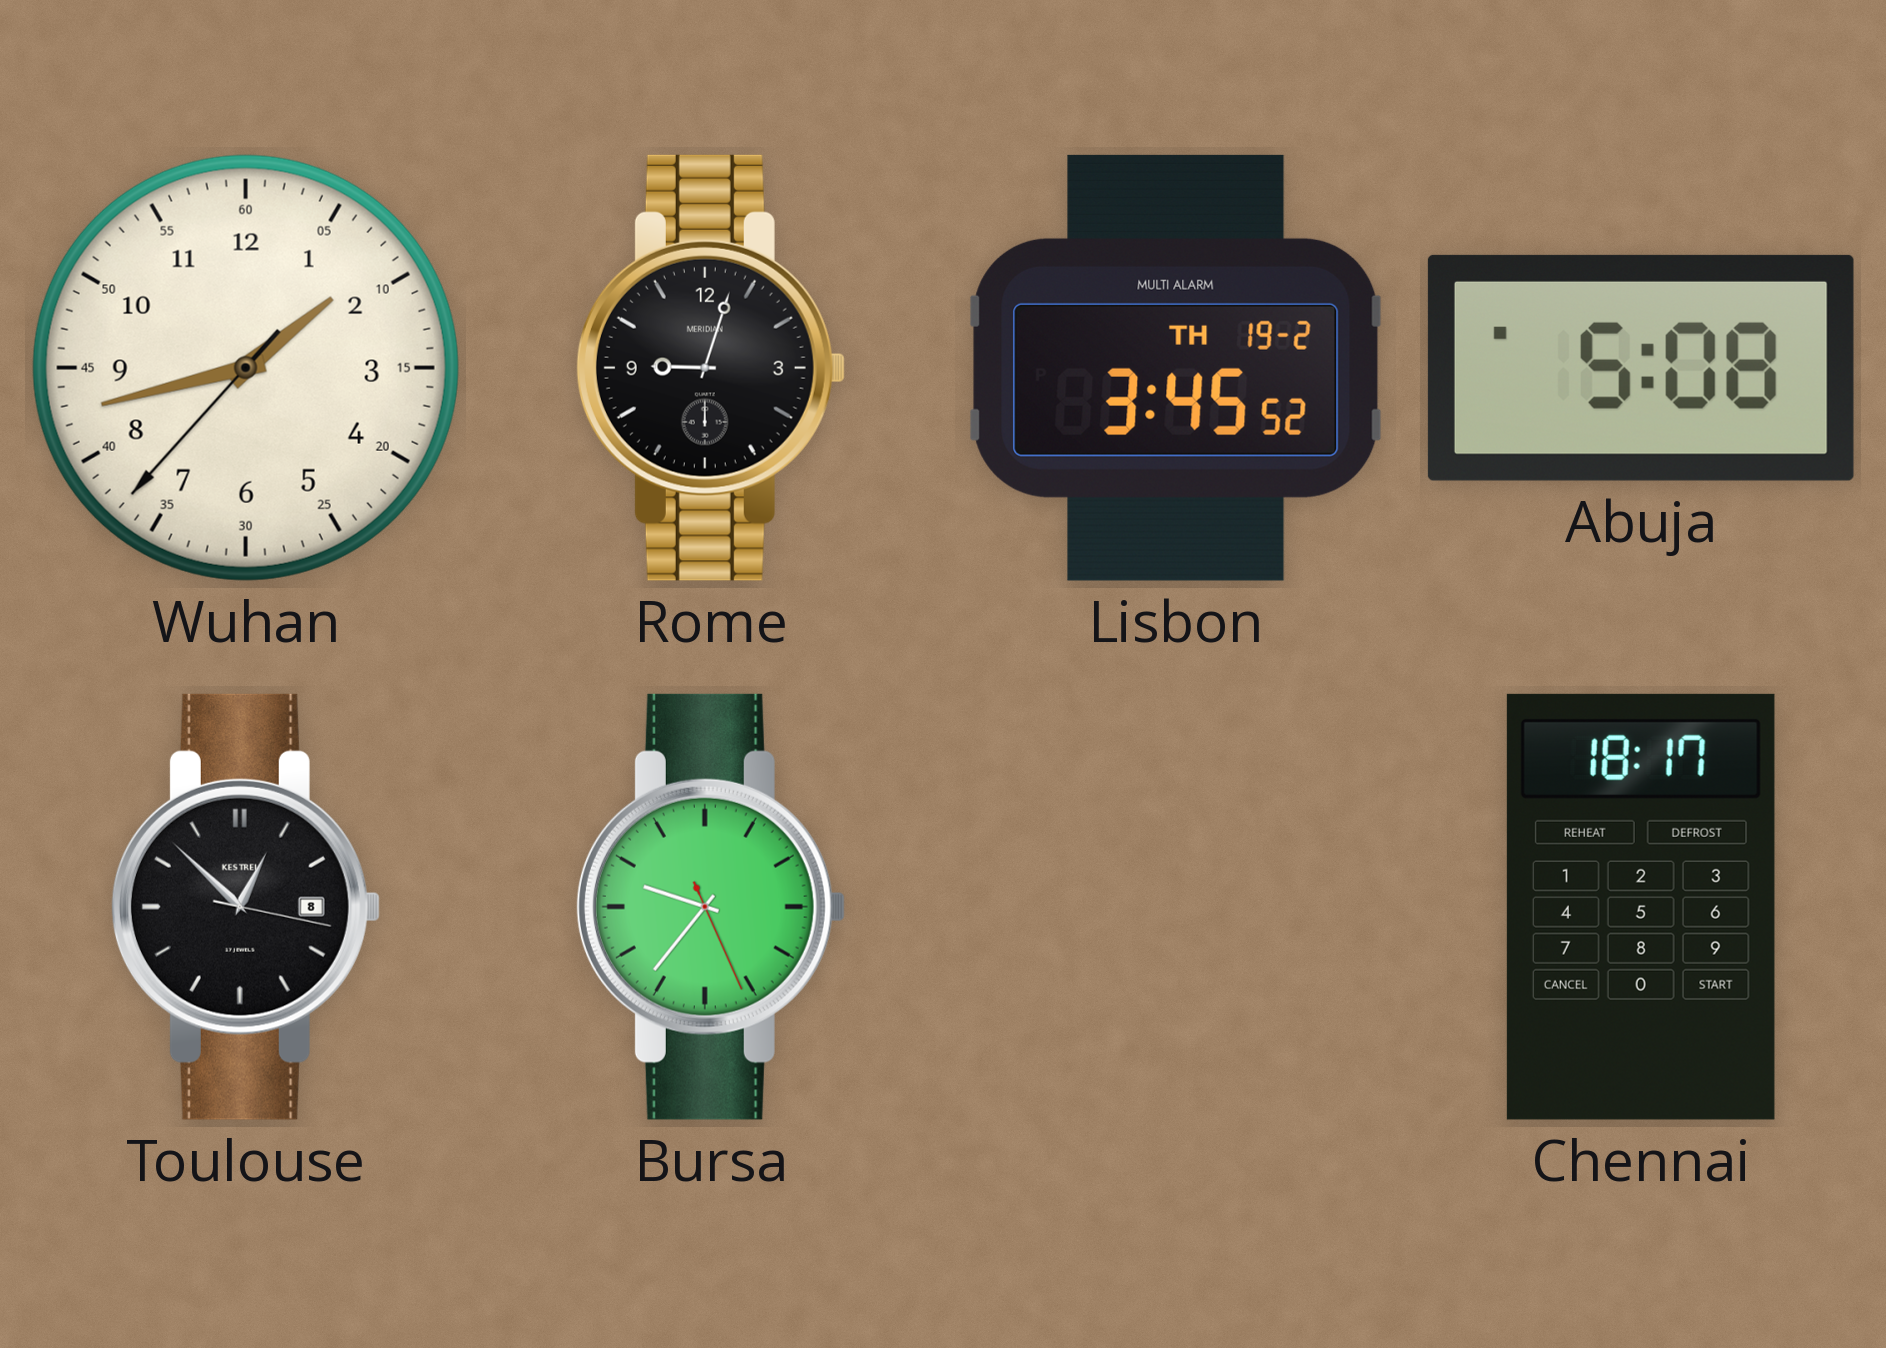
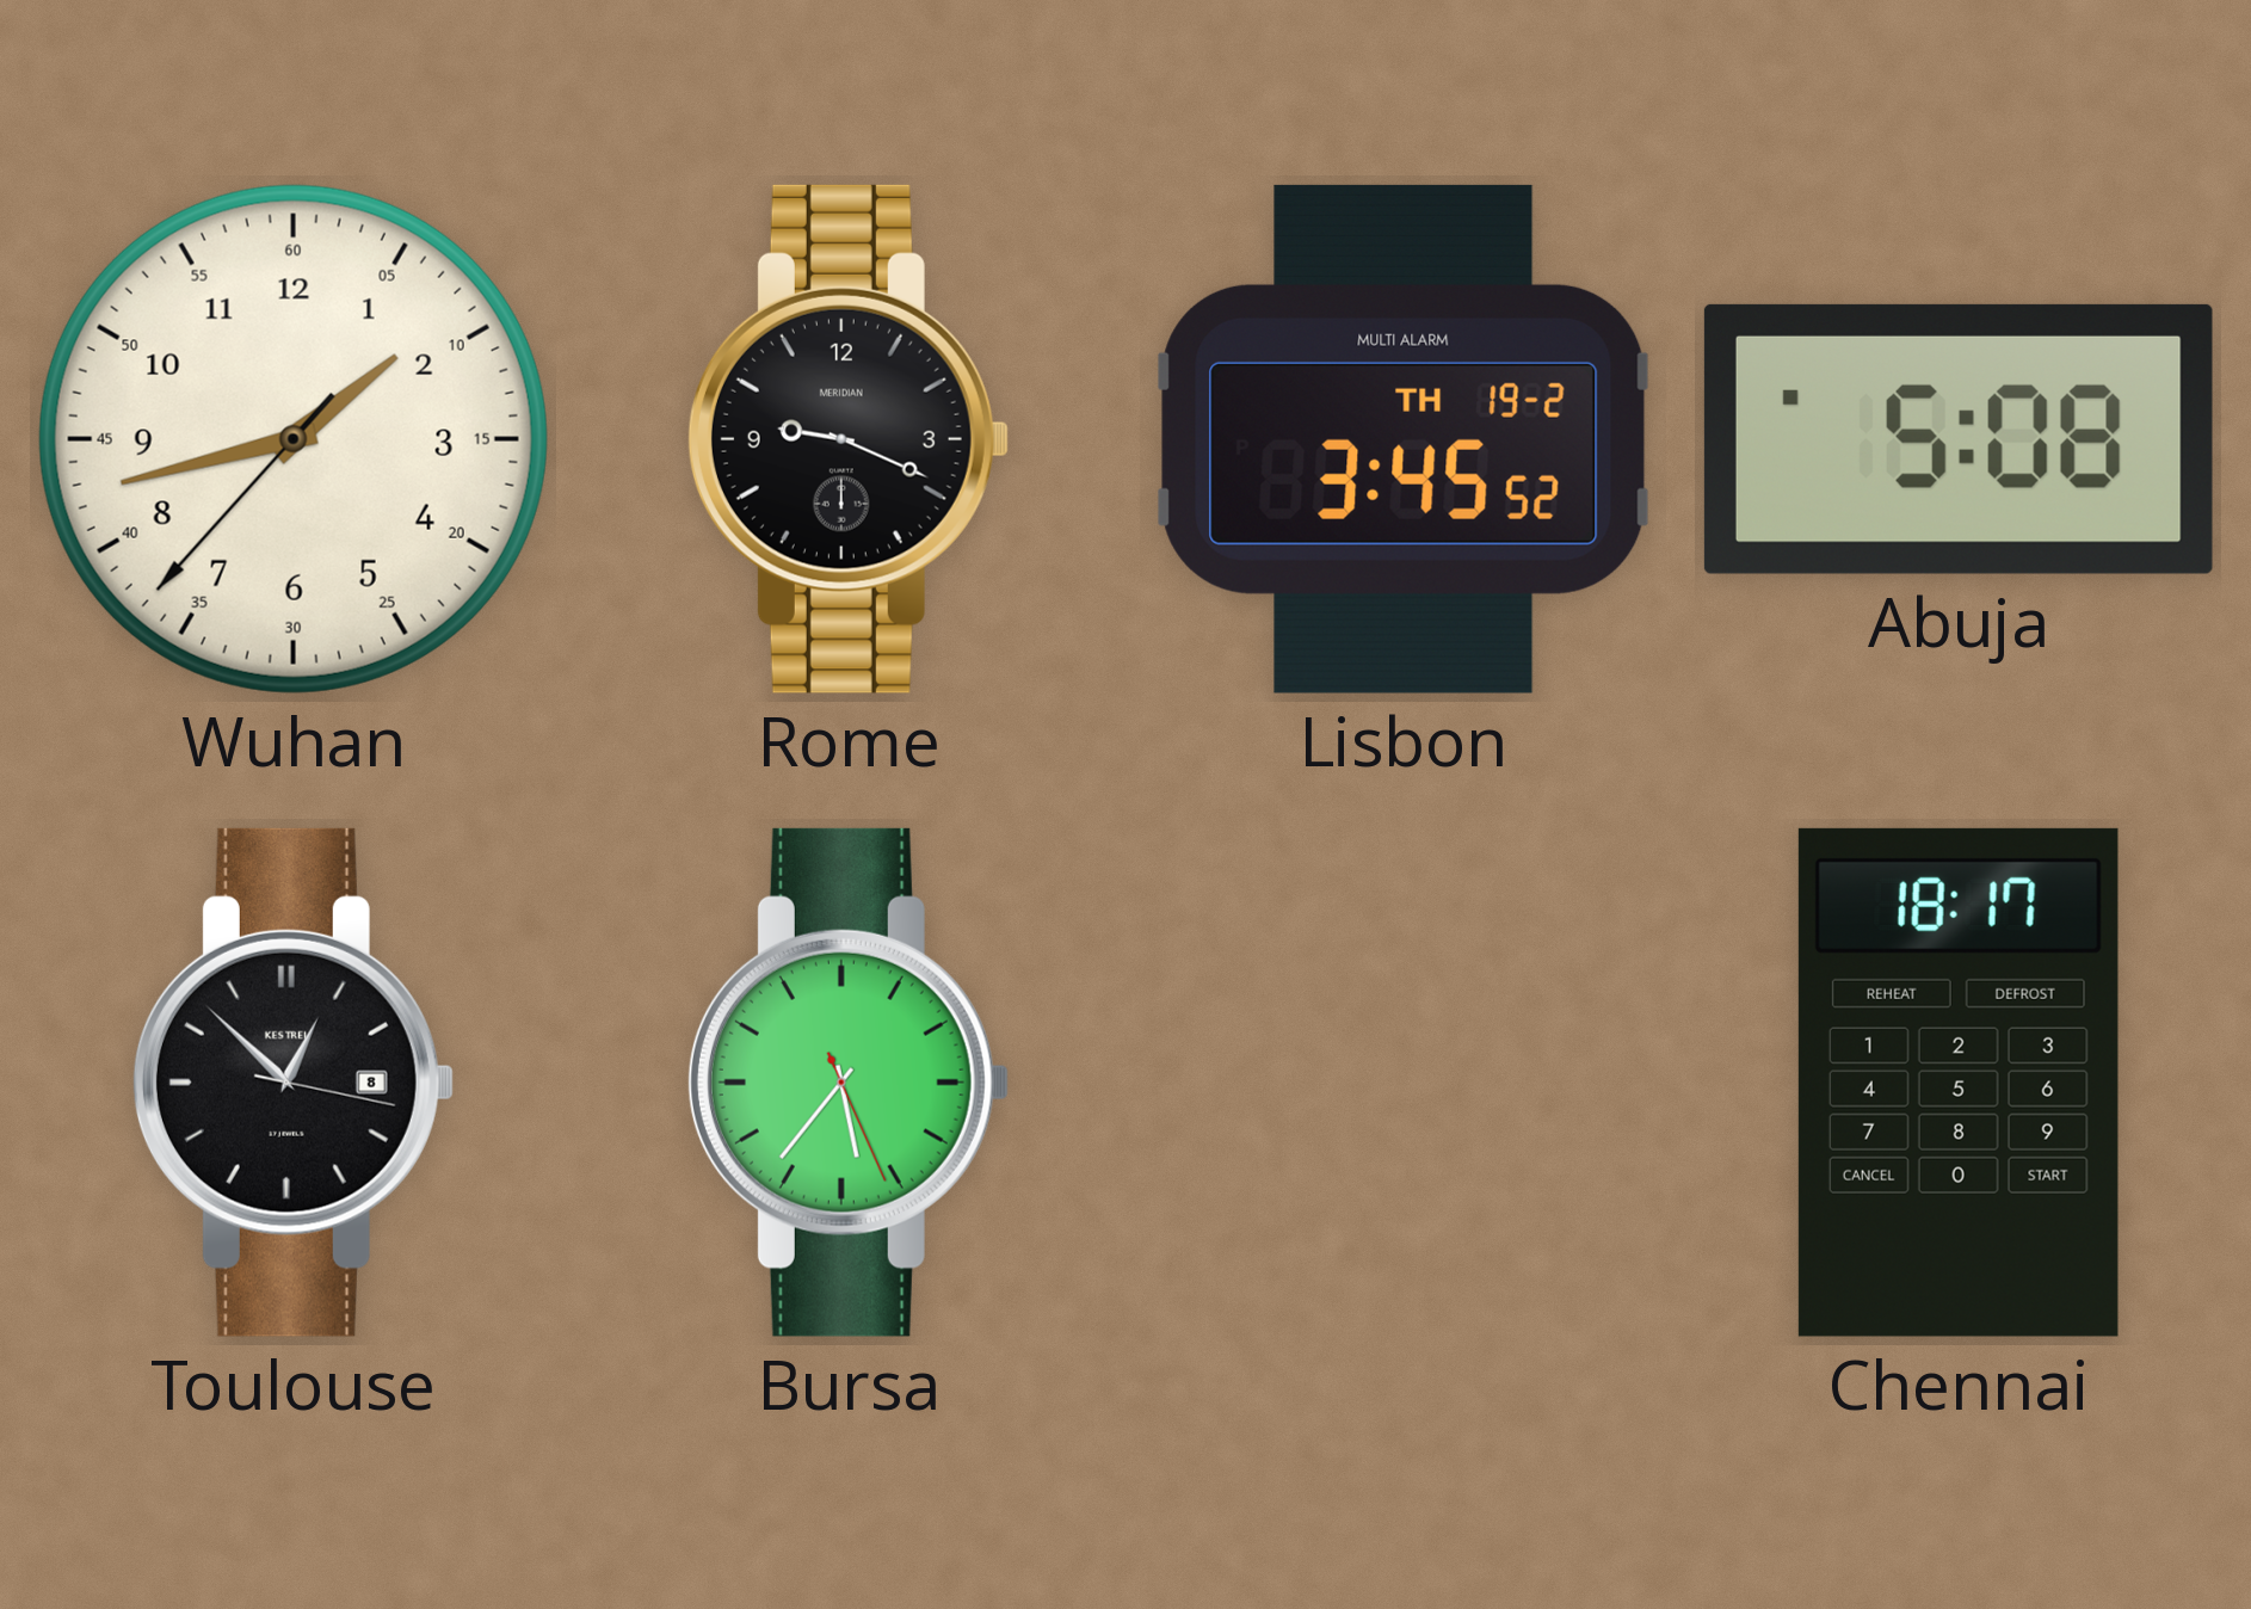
Rome: 9:03 -> 9:19 (847, 439)
Bursa: 9:36 -> 5:36 (847, 1083)
